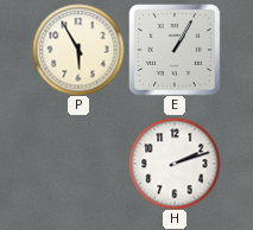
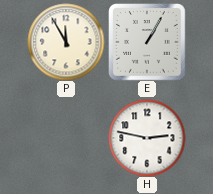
P: 5:55 -> 11:55 (66, 42)
H: 2:12 -> 2:47 (147, 138)
